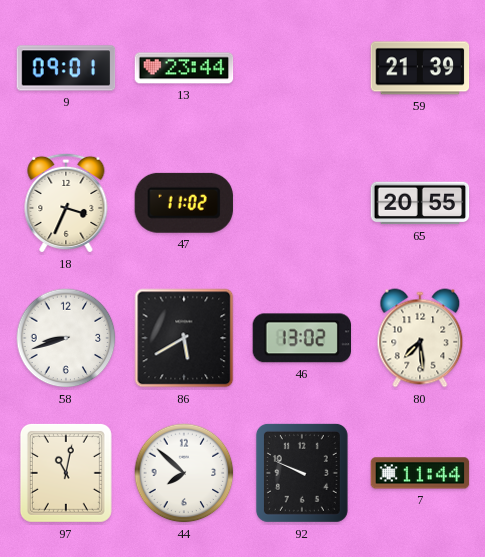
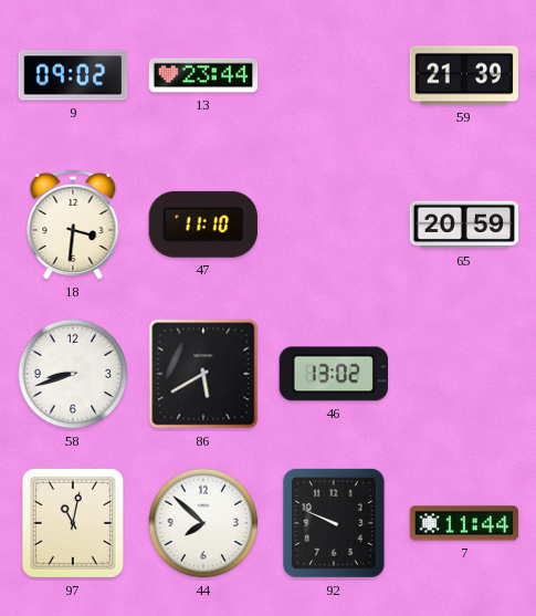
9: 09:01 -> 09:02 (73, 75)
18: 3:34 -> 3:31 (73, 225)
47: 11:02 -> 11:10 (203, 225)
65: 20:55 -> 20:59 (464, 225)
80: 7:29 -> none (420, 338)
